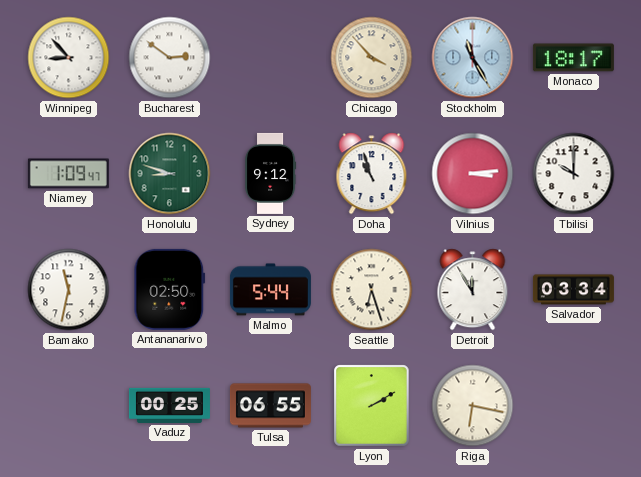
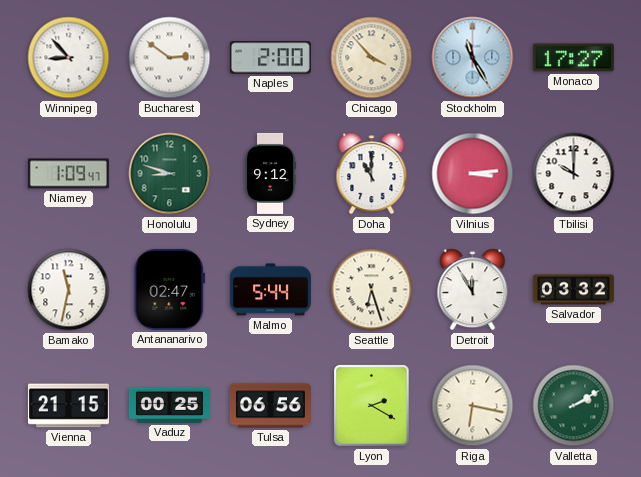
Naples: none -> 2:00 (270, 58)
Monaco: 18:17 -> 17:27 (573, 58)
Doha: 10:57 -> 11:00 (372, 174)
Antananarivo: 02:50 -> 02:47 (170, 289)
Salvador: 03:34 -> 03:32 (573, 290)
Vienna: none -> 21:15 (68, 406)
Tulsa: 06:55 -> 06:56 (270, 406)
Lyon: 2:10 -> 2:20 (372, 406)
Valletta: none -> 2:10 (574, 406)
